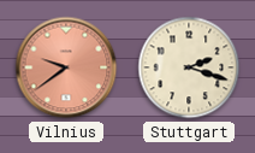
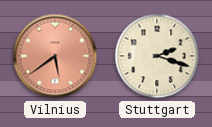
Vilnius: 9:39 -> 5:39 (55, 56)
